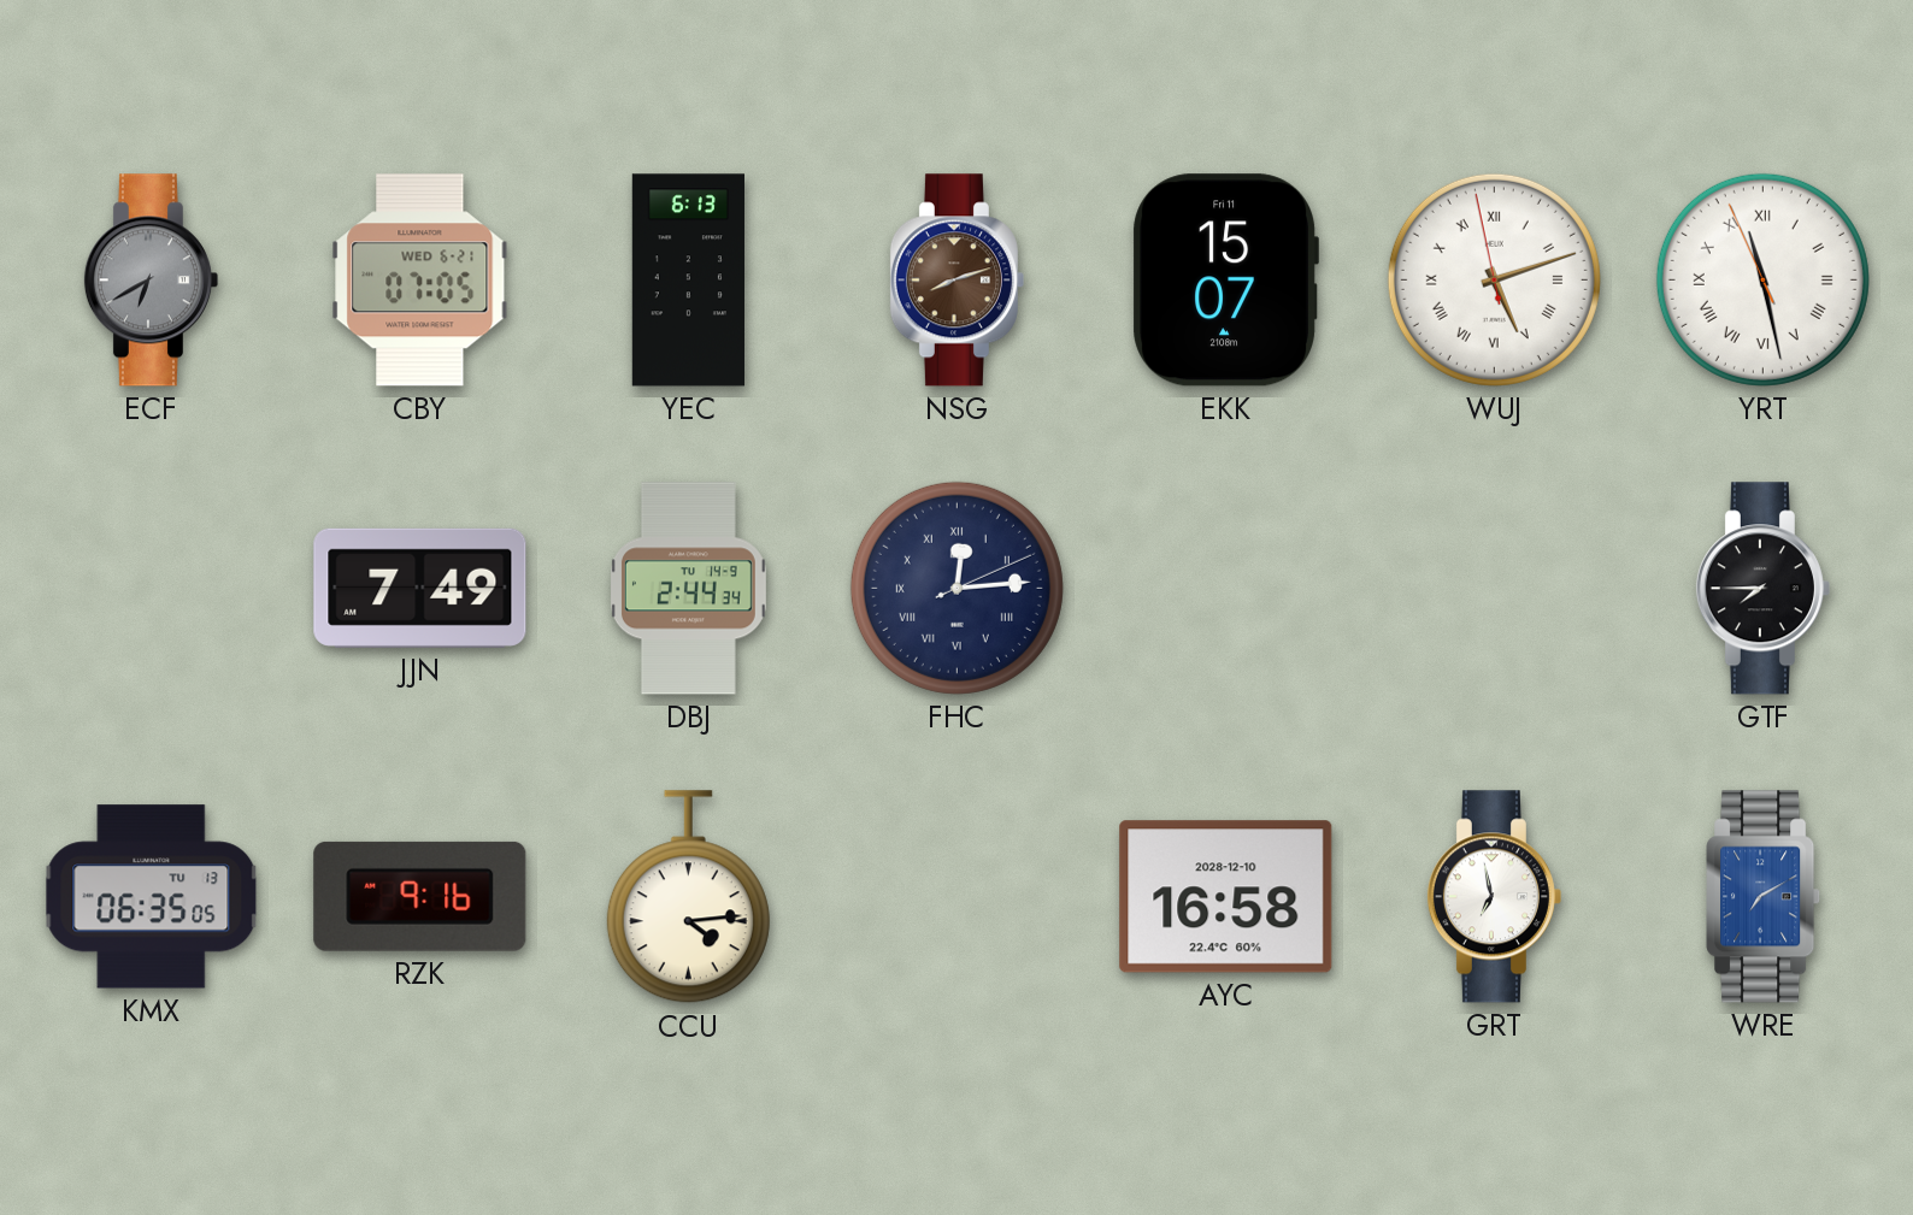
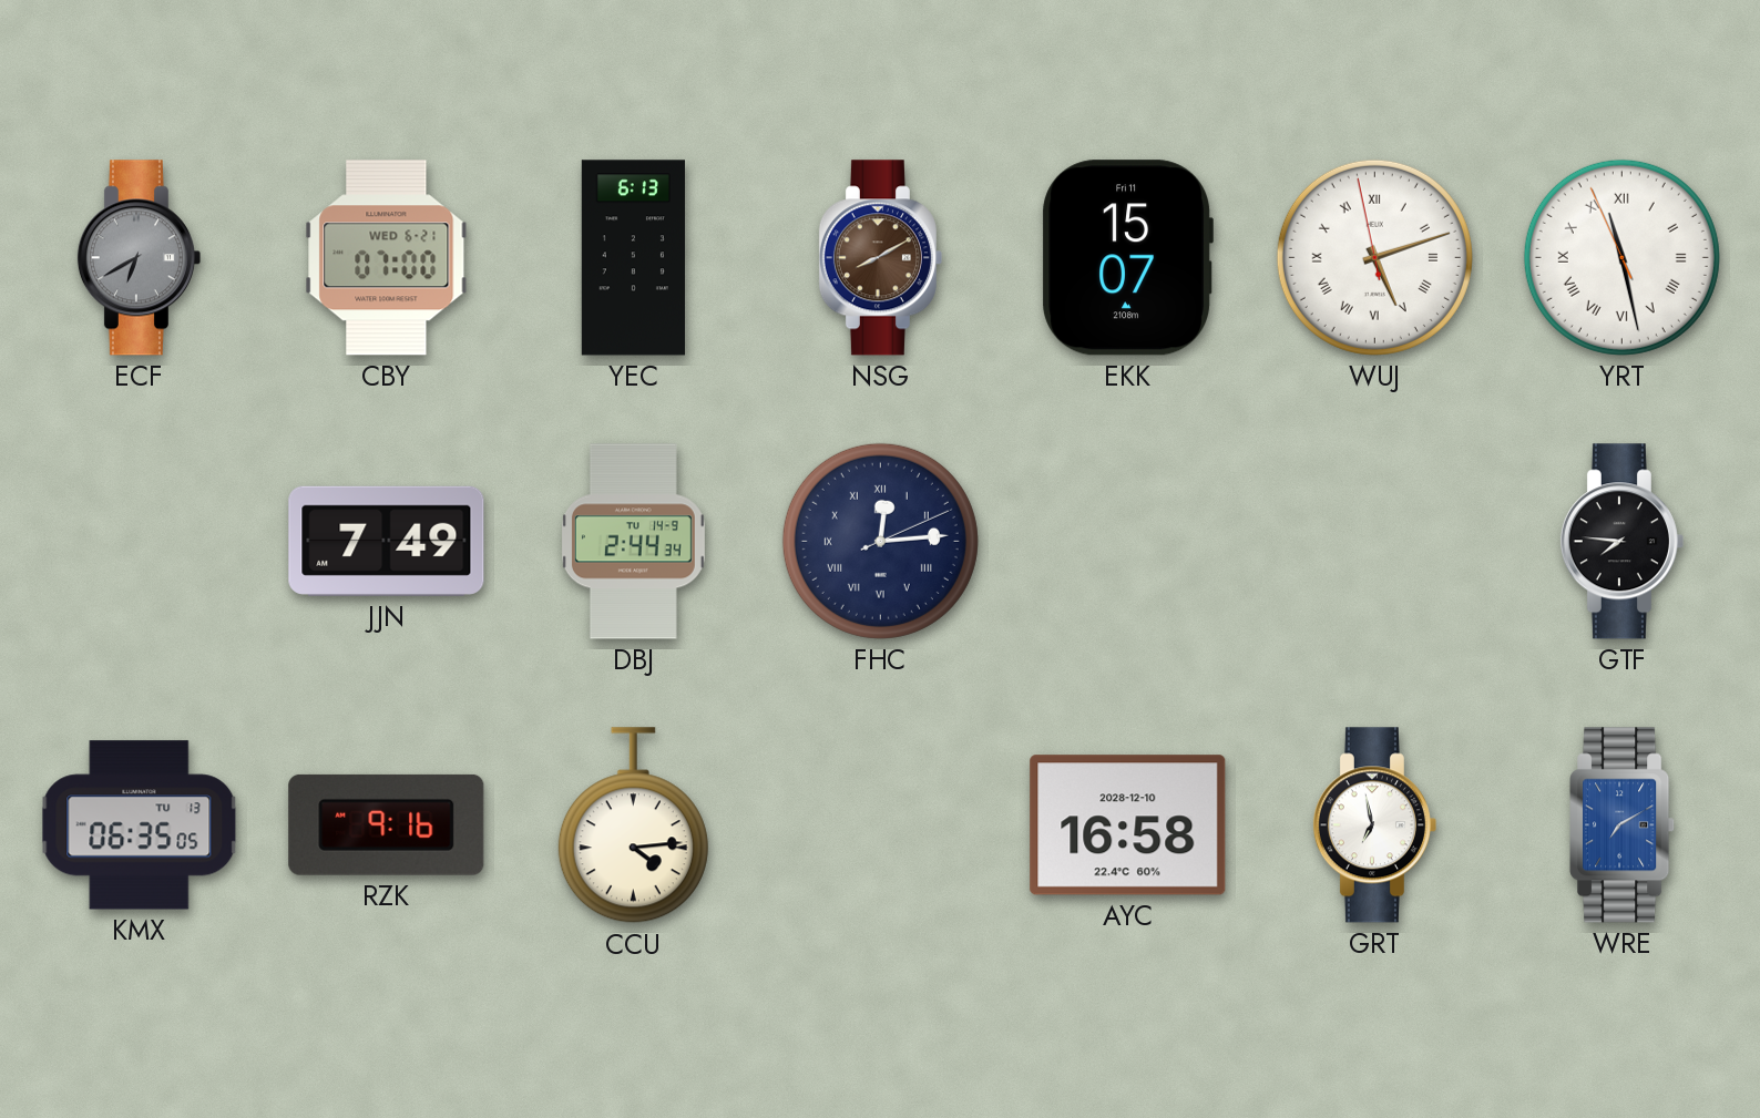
CBY: 07:05 -> 07:00 (387, 258)
NSG: 8:12 -> 8:10 (880, 258)
GTF: 7:45 -> 7:46 (1621, 542)
